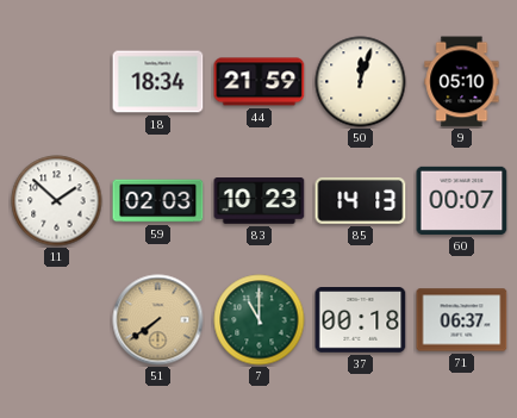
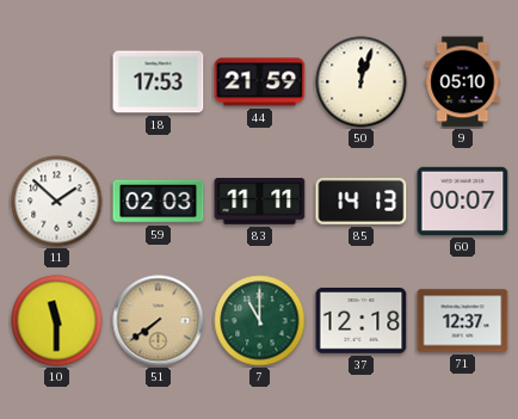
18: 18:34 -> 17:53 (159, 82)
83: 10:23 -> 11:11 (260, 202)
10: none -> 11:30 (57, 321)
37: 00:18 -> 12:18 (362, 321)
71: 06:37 -> 12:37 (463, 321)
